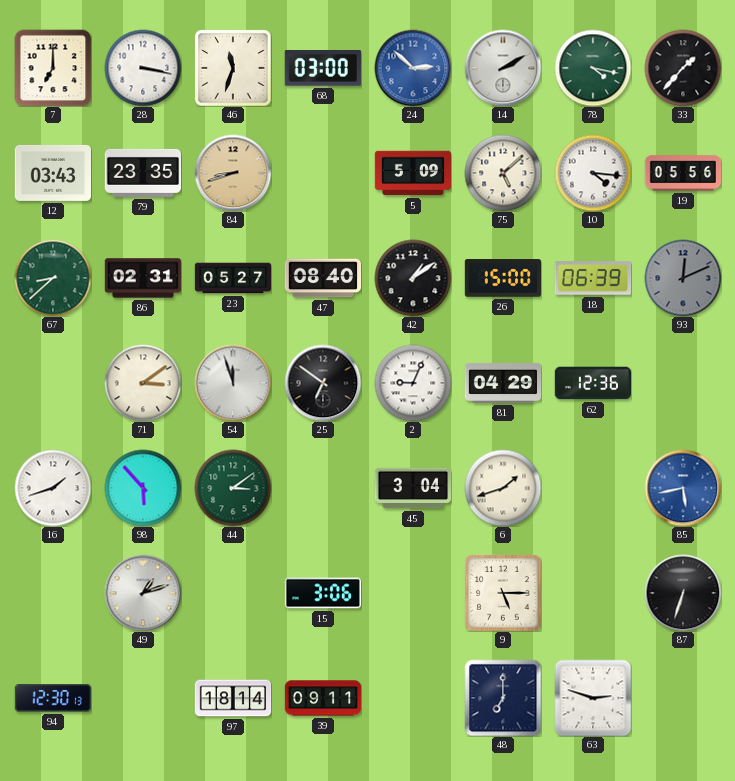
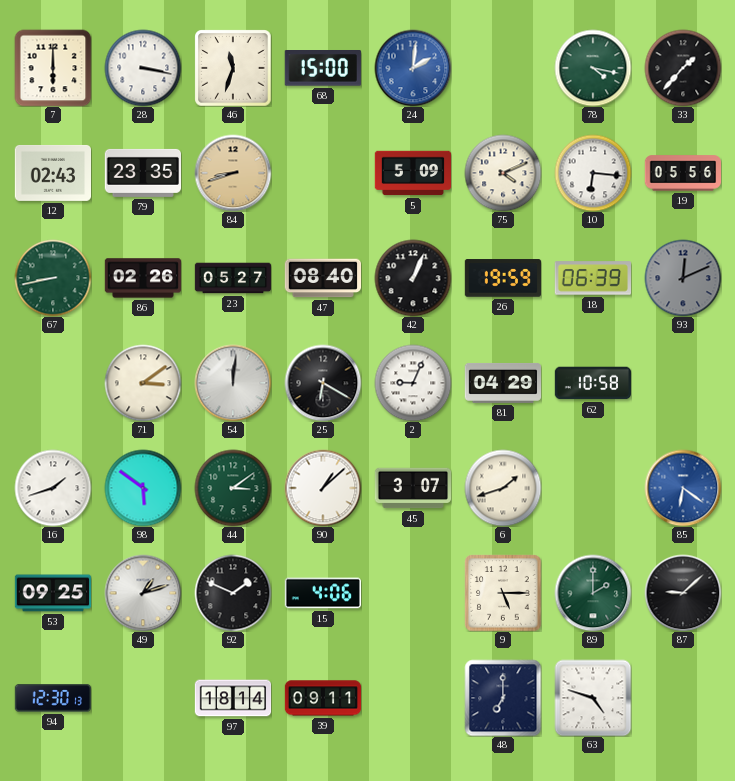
7: 7:00 -> 6:00 (53, 68)
68: 03:00 -> 15:00 (323, 69)
24: 2:52 -> 2:01 (413, 68)
14: 2:10 -> none (503, 68)
12: 03:43 -> 02:43 (52, 173)
75: 5:08 -> 4:11 (503, 173)
10: 4:16 -> 6:16 (593, 173)
67: 8:38 -> 8:43 (53, 278)
86: 02:31 -> 02:26 (143, 278)
42: 1:09 -> 1:04 (413, 278)
26: 15:00 -> 19:59 (502, 278)
54: 11:57 -> 12:01 (233, 383)
25: 6:51 -> 6:20 (323, 383)
62: 12:36 -> 10:58 (592, 383)
98: 5:53 -> 5:51 (143, 488)
90: none -> 1:08 (323, 488)
45: 3:04 -> 3:07 (412, 488)
85: 5:43 -> 6:21 (683, 488)
53: none -> 09:25 (53, 593)
92: none -> 1:49 (233, 593)
15: 3:06 -> 4:06 (322, 593)
89: none -> 2:00 (593, 593)
87: 6:33 -> 9:08 (683, 593)
63: 2:48 -> 4:48 (593, 698)
